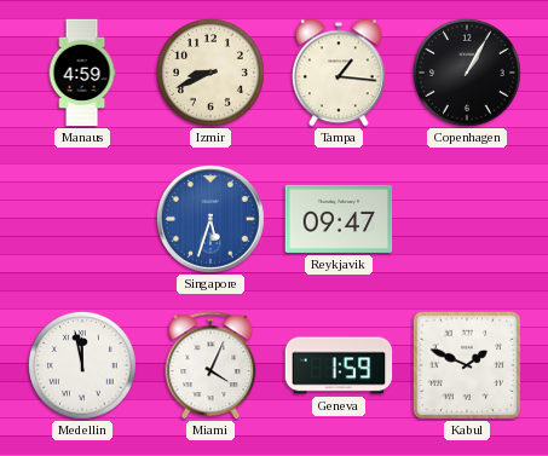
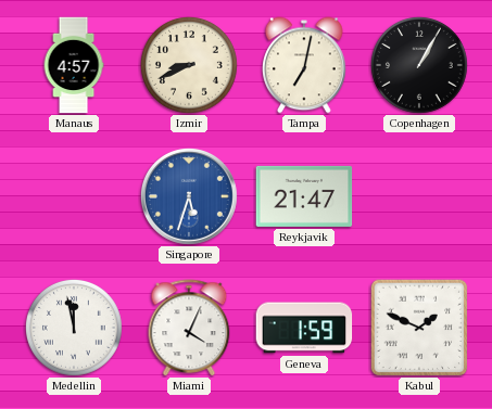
Manaus: 4:59 -> 4:57 (74, 65)
Tampa: 1:16 -> 7:02 (305, 65)
Reykjavik: 09:47 -> 21:47 (304, 196)
